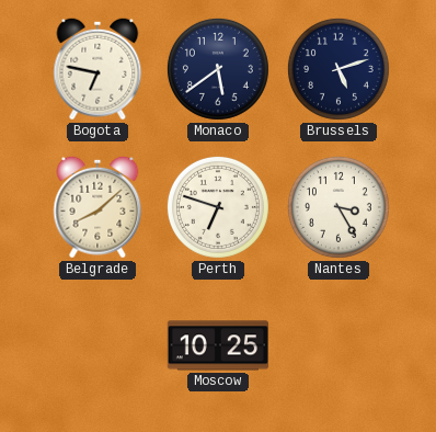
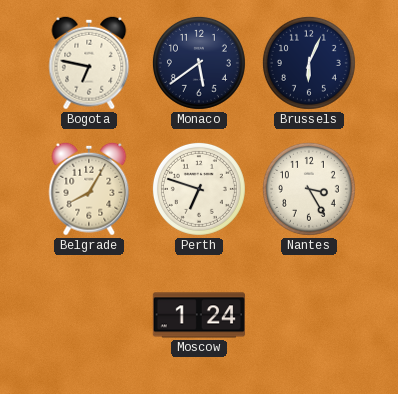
Brussels: 5:12 -> 6:04 (309, 63)
Belgrade: 8:08 -> 8:05 (89, 189)
Moscow: 10:25 -> 1:24 (198, 315)
